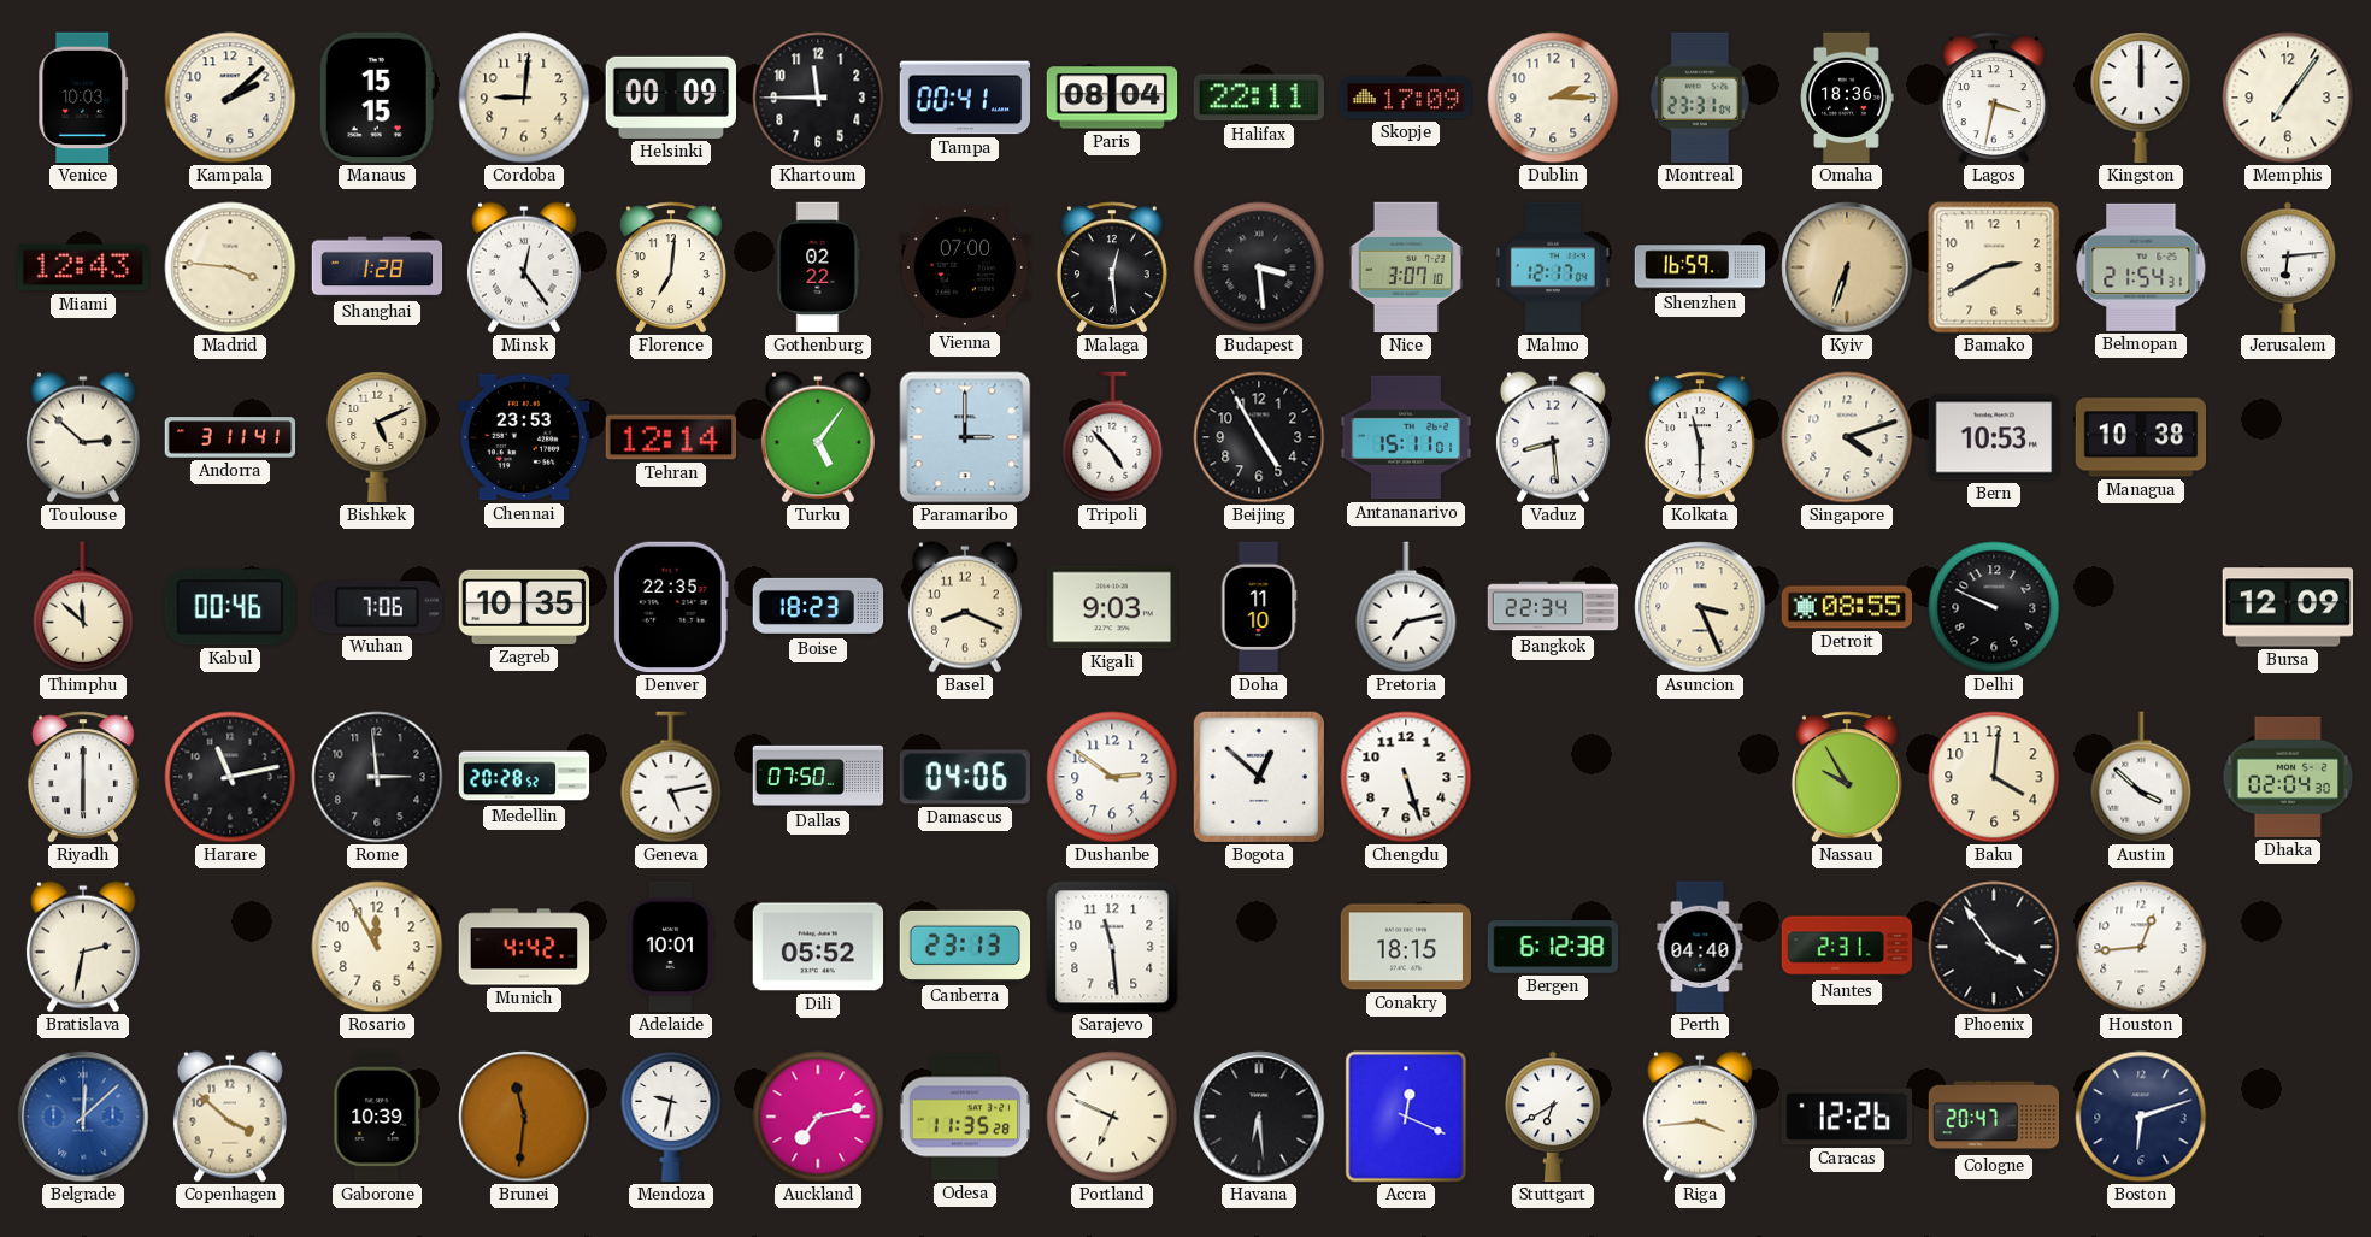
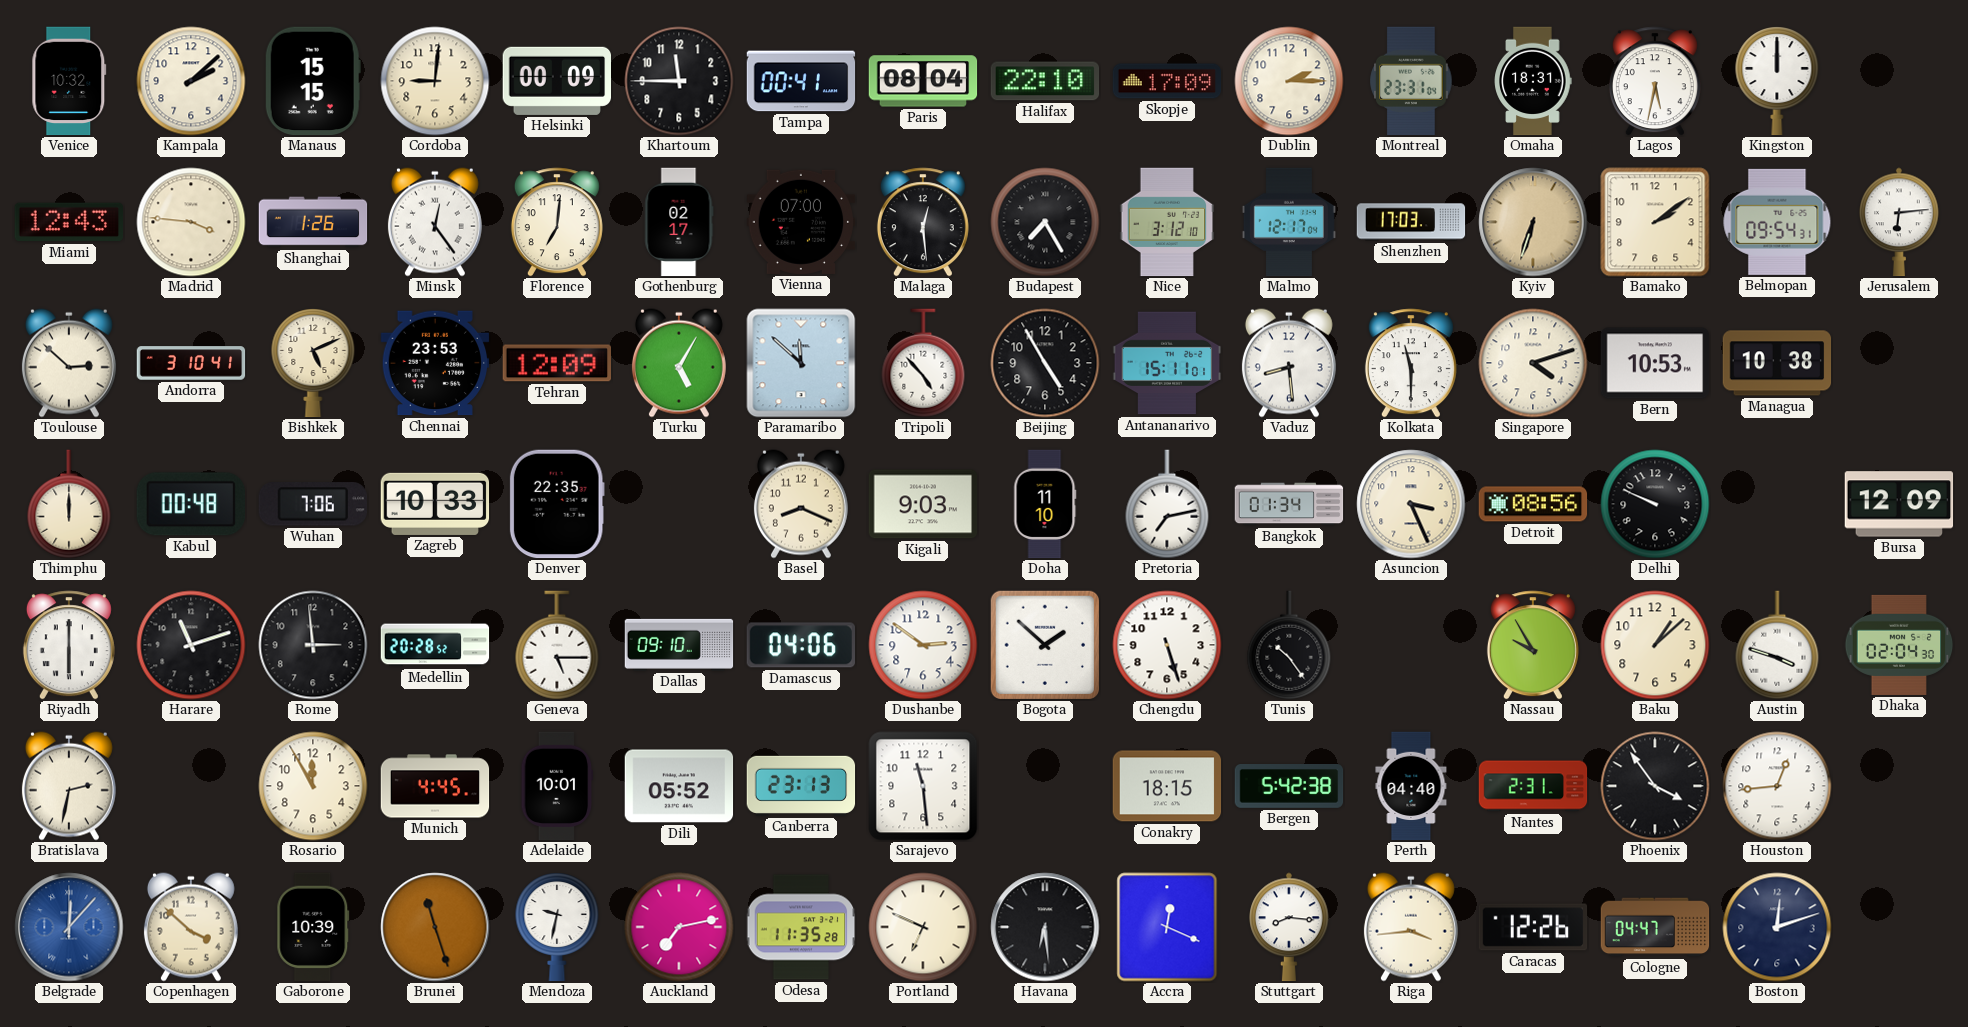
Venice: 10:03 -> 10:32 (69, 81)
Halifax: 22:11 -> 22:10 (1045, 81)
Omaha: 18:36 -> 18:31 (1533, 81)
Lagos: 3:32 -> 5:32 (1655, 81)
Memphis: 7:06 -> none (2288, 98)
Shanghai: 1:28 -> 1:26 (313, 222)
Gothenburg: 02:22 -> 02:17 (679, 222)
Budapest: 3:29 -> 7:25 (1045, 222)
Nice: 3:07 -> 3:12 (1167, 222)
Shenzhen: 16:59 -> 17:03 (1411, 222)
Bamako: 2:40 -> 2:09 (1655, 222)
Belmopan: 21:54 -> 09:54 (1777, 222)
Andorra: 3:11 -> 3:10 (191, 363)
Tehran: 12:14 -> 12:09 (556, 363)
Turku: 5:06 -> 5:05 (679, 363)
Paramaribo: 3:00 -> 11:52 (801, 363)
Thimphu: 11:52 -> 12:00 (69, 504)
Kabul: 00:46 -> 00:48 (191, 504)
Zagreb: 10:35 -> 10:33 (435, 504)
Boise: 18:23 -> none (818, 607)
Bangkok: 22:34 -> 01:34 (1289, 504)
Detroit: 08:55 -> 08:56 (1533, 504)
Harare: 11:13 -> 11:12 (191, 645)
Geneva: 5:13 -> 5:15 (557, 645)
Dallas: 07:50 -> 09:10 (679, 645)
Bogota: 12:52 -> 1:52 (1045, 645)
Tunis: none -> 10:24 (1289, 645)
Baku: 4:01 -> 1:08 (1655, 645)
Austin: 3:52 -> 3:48 (1777, 645)
Munich: 4:42 -> 4:45 (435, 786)
Bergen: 6:12 -> 5:42 (1289, 787)
Belgrade: 12:08 -> 12:07 (69, 927)
Brunei: 11:31 -> 11:27 (435, 927)
Stuttgart: 6:40 -> 8:16 (1289, 927)
Cologne: 20:47 -> 04:47 (1655, 927)
Boston: 6:12 -> 12:12 (1777, 927)
